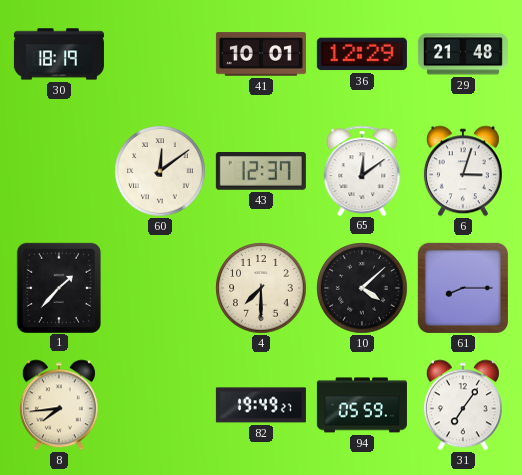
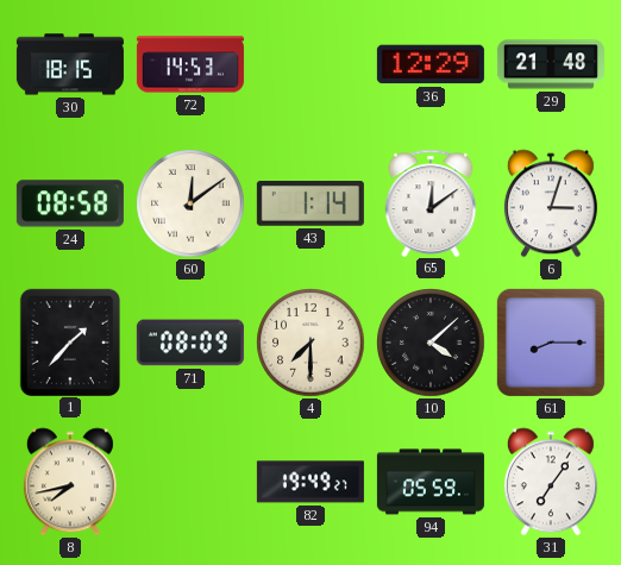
30: 18:19 -> 18:15 (70, 64)
72: none -> 14:53 (190, 64)
41: 10:01 -> none (261, 54)
24: none -> 08:58 (70, 203)
43: 12:37 -> 1:14 (310, 205)
71: none -> 08:09 (190, 343)
8: 7:44 -> 7:43 (70, 482)
